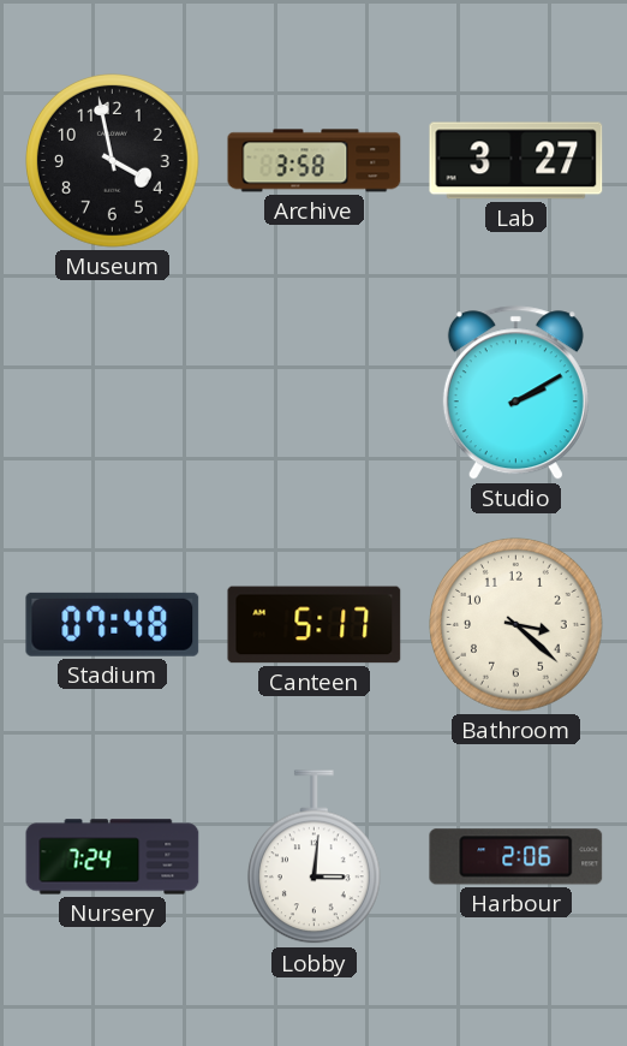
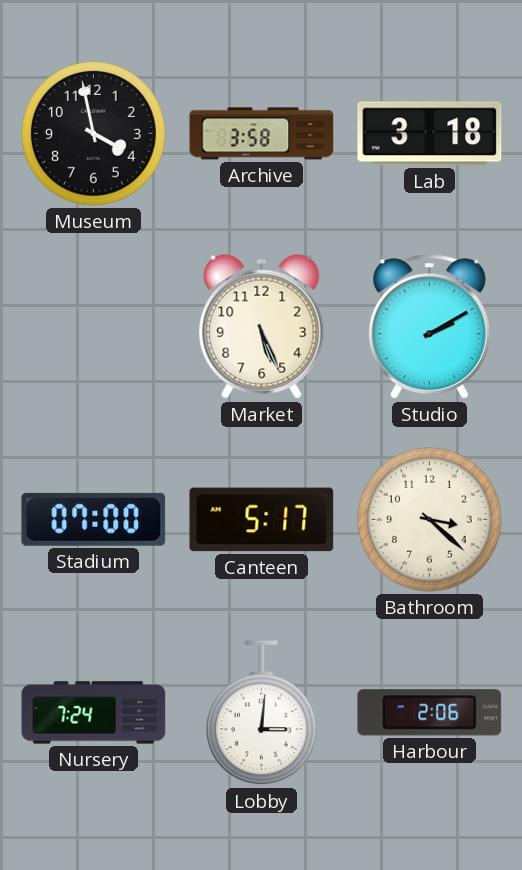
Lab: 3:27 -> 3:18 (430, 134)
Market: none -> 5:26 (262, 326)
Stadium: 07:48 -> 07:00 (94, 519)
